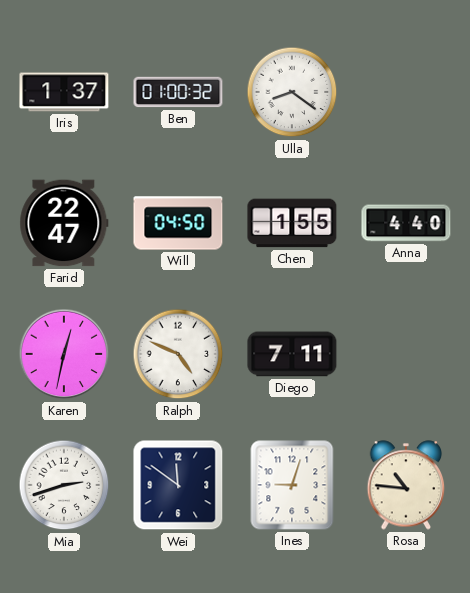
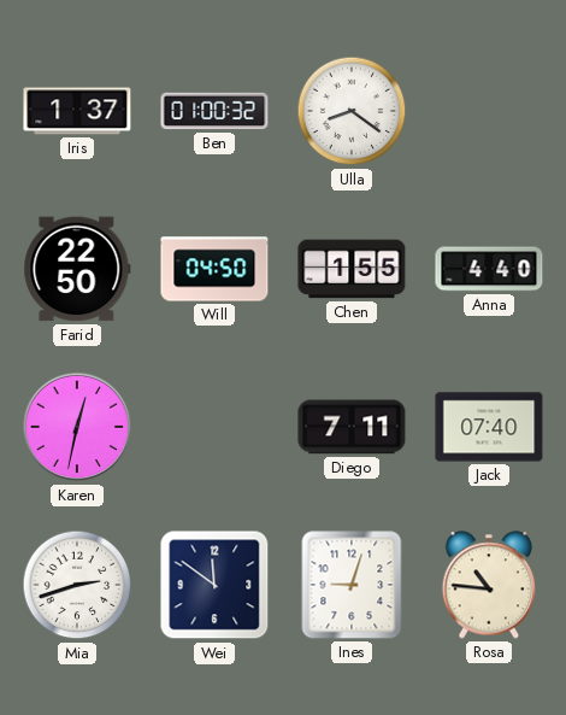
Farid: 22:47 -> 22:50 (77, 269)
Ralph: 4:49 -> none (178, 354)
Jack: none -> 07:40 (489, 427)
